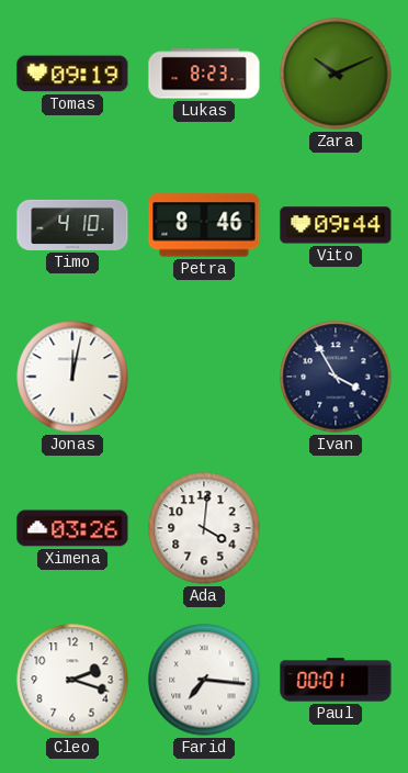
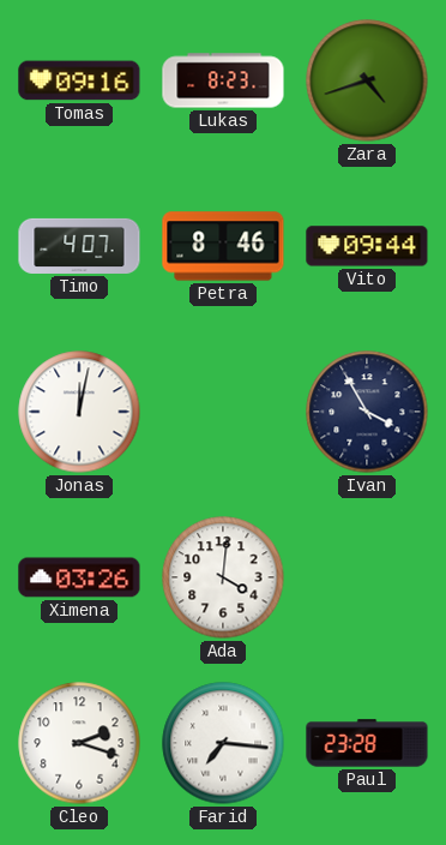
Tomas: 09:19 -> 09:16 (79, 80)
Zara: 10:11 -> 4:42 (367, 80)
Timo: 4:10 -> 4:07 (79, 246)
Paul: 00:01 -> 23:28 (367, 743)
